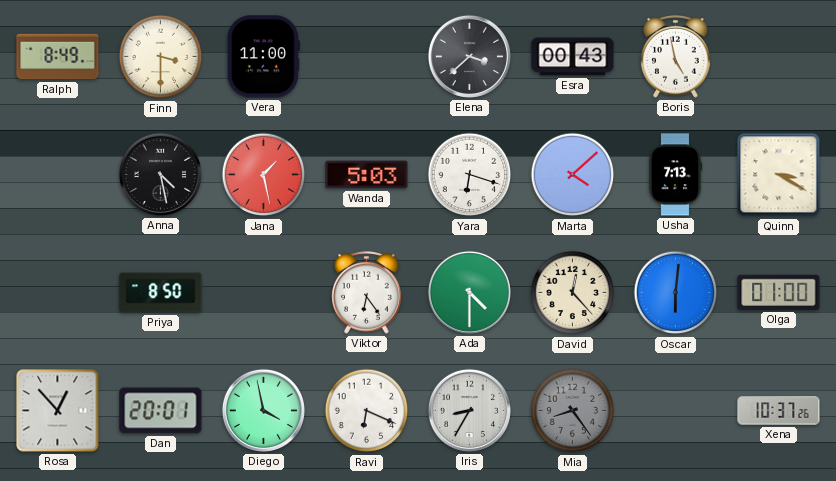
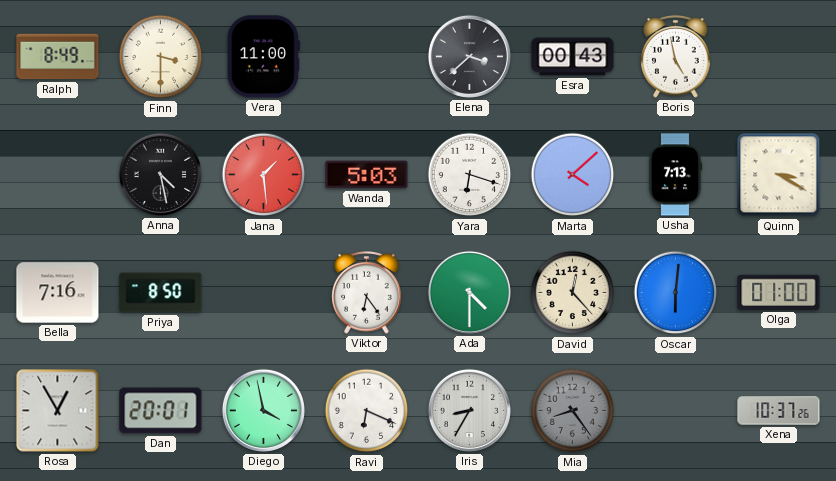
Jana: 1:28 -> 1:29 (264, 175)
Bella: none -> 7:16 (58, 293)
Rosa: 12:53 -> 12:55 (58, 411)
